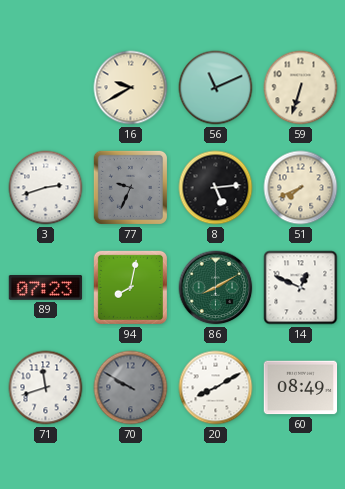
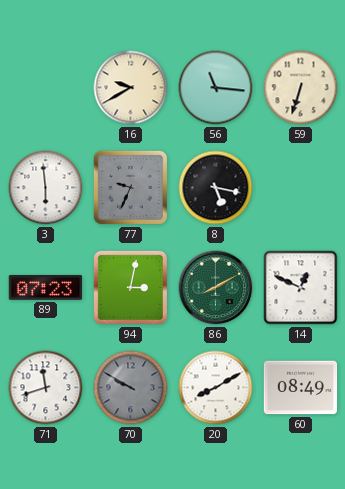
56: 11:11 -> 11:16 (216, 88)
3: 2:42 -> 5:59 (46, 188)
8: 5:14 -> 5:17 (216, 188)
51: 7:41 -> none (301, 188)
94: 8:02 -> 3:02 (130, 287)
